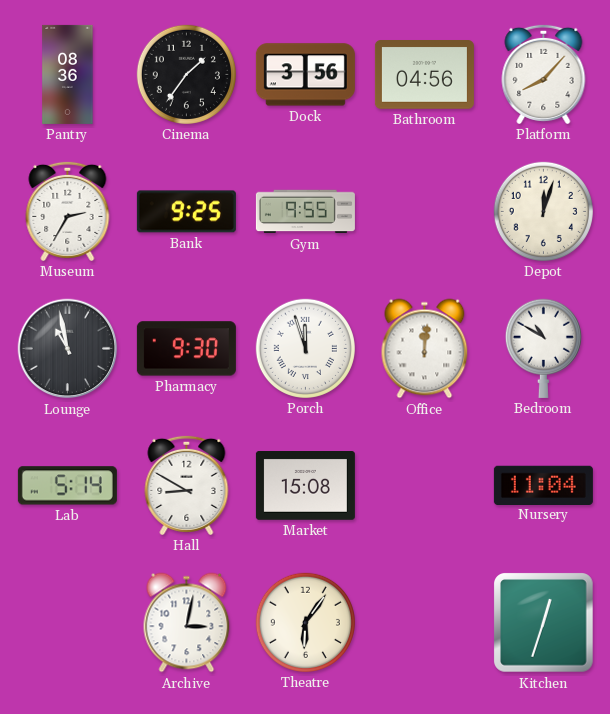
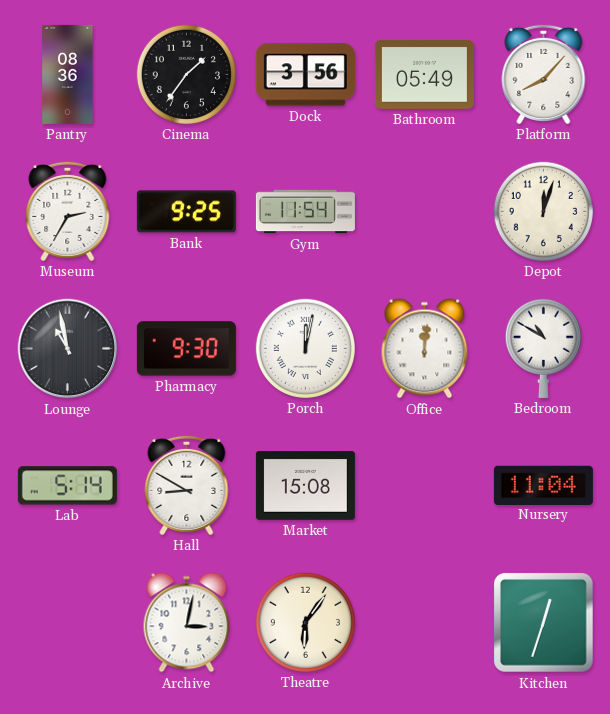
Bathroom: 04:56 -> 05:49 (424, 75)
Gym: 9:55 -> 11:54 (305, 212)
Porch: 11:57 -> 12:02 (305, 348)
